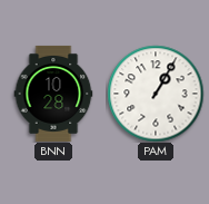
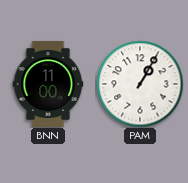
BNN: 10:28 -> 11:00 (48, 84)
